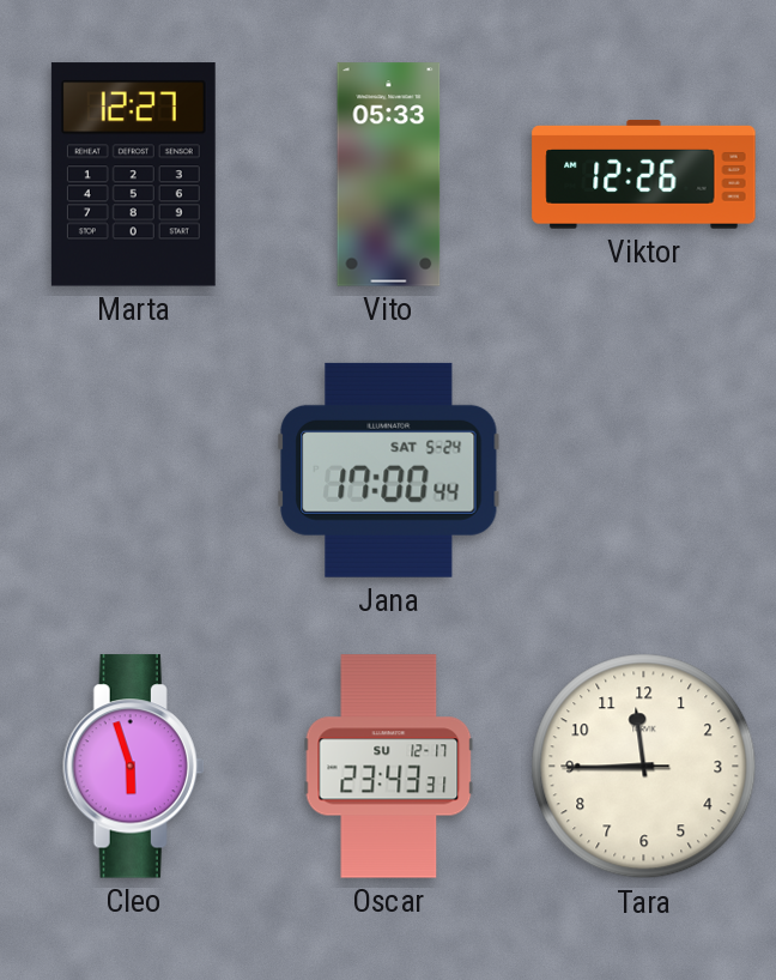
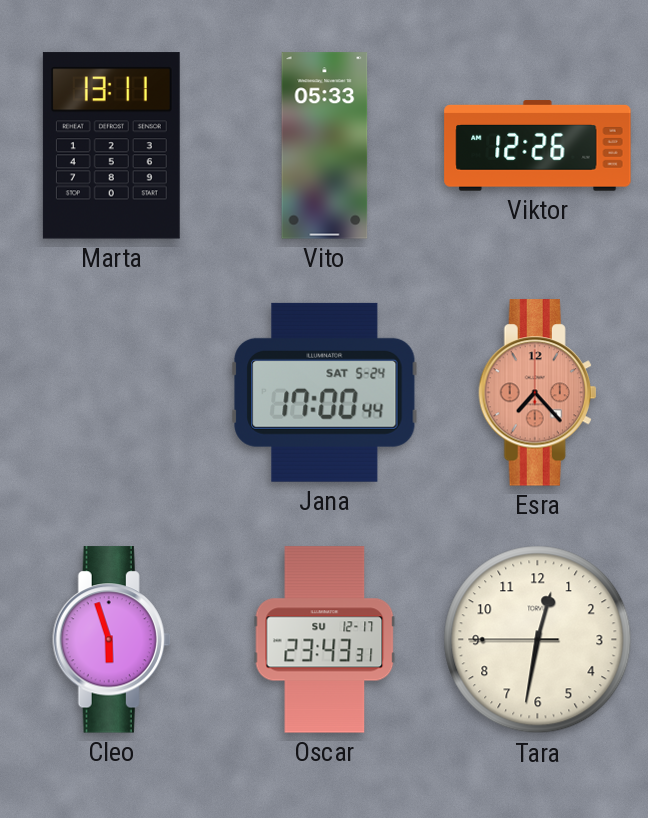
Marta: 12:27 -> 13:11 (111, 146)
Esra: none -> 7:23 (538, 393)
Tara: 11:44 -> 12:31 (538, 640)
